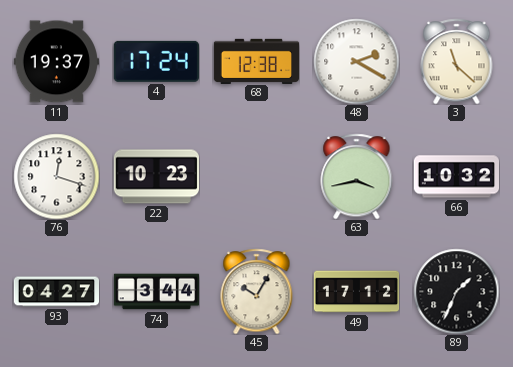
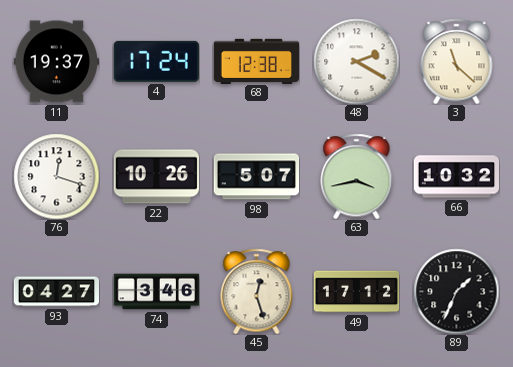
22: 10:23 -> 10:26 (156, 177)
98: none -> 5:07 (256, 177)
74: 3:44 -> 3:46 (156, 292)
45: 10:05 -> 12:27 (257, 291)
